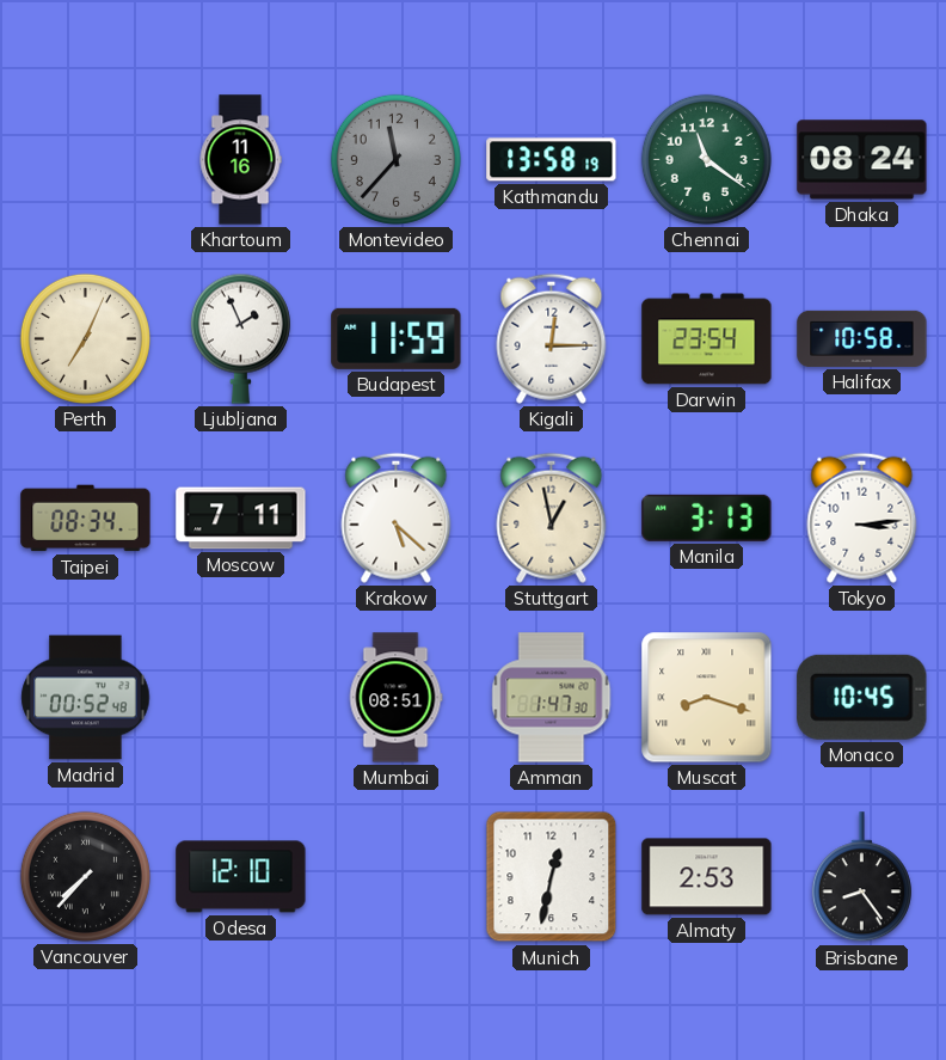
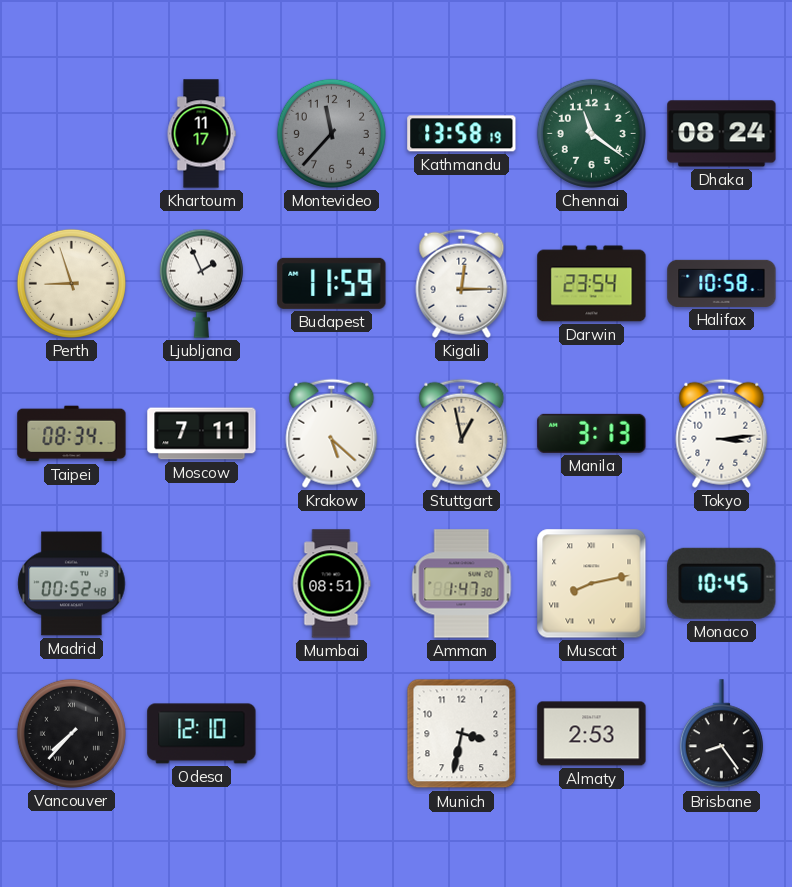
Khartoum: 11:16 -> 11:17 (201, 134)
Perth: 7:04 -> 8:57 (71, 283)
Muscat: 8:18 -> 8:13 (592, 584)
Munich: 12:32 -> 3:32 (462, 734)
